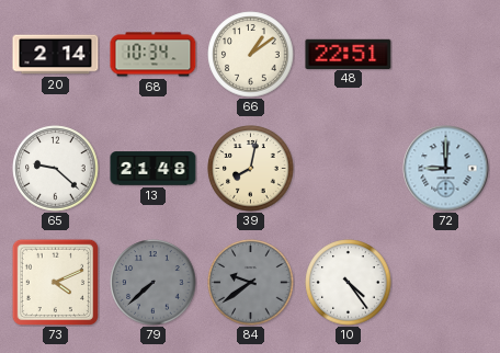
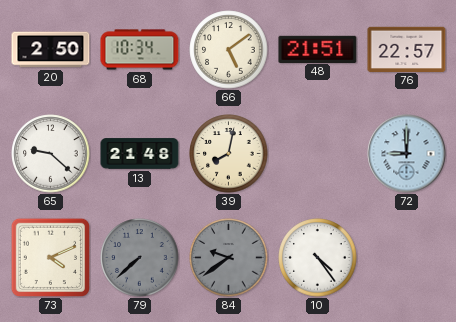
20: 2:14 -> 2:50 (51, 50)
66: 1:09 -> 5:09 (229, 50)
48: 22:51 -> 21:51 (318, 49)
76: none -> 22:57 (407, 49)
